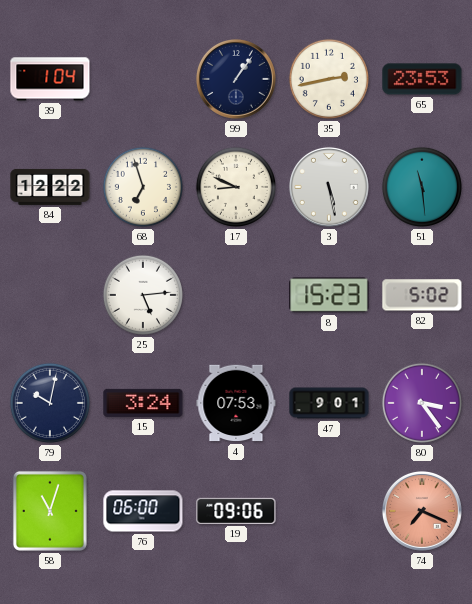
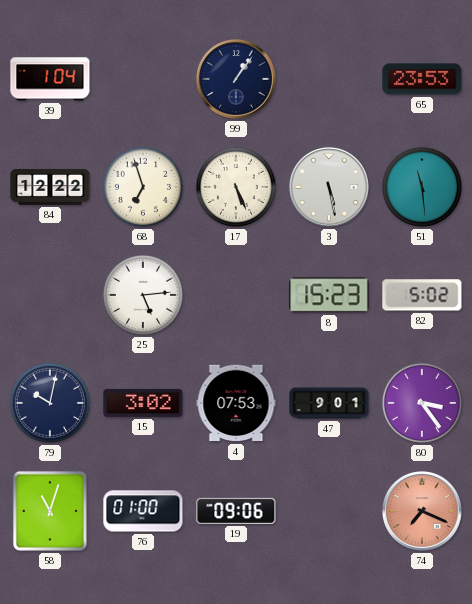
35: 2:43 -> none (329, 79)
17: 8:49 -> 5:26 (236, 187)
15: 3:24 -> 3:02 (143, 403)
76: 06:00 -> 01:00 (143, 511)
